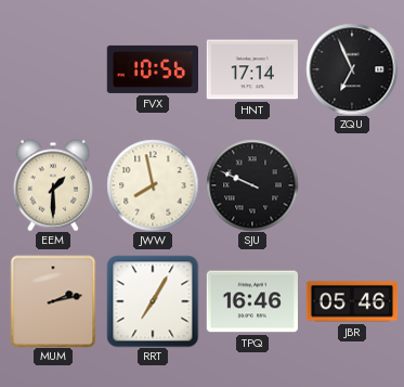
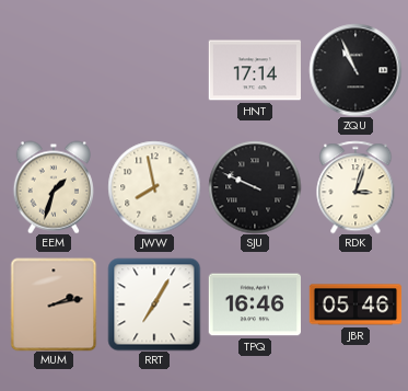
FVX: 10:56 -> none (152, 69)
ZQU: 6:56 -> 10:56 (355, 70)
EEM: 1:30 -> 1:33 (53, 187)
RDK: none -> 3:03 (355, 187)
